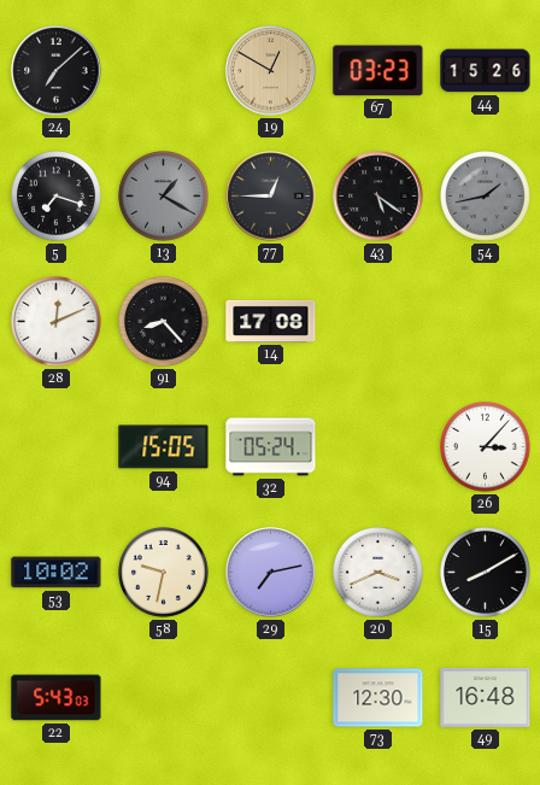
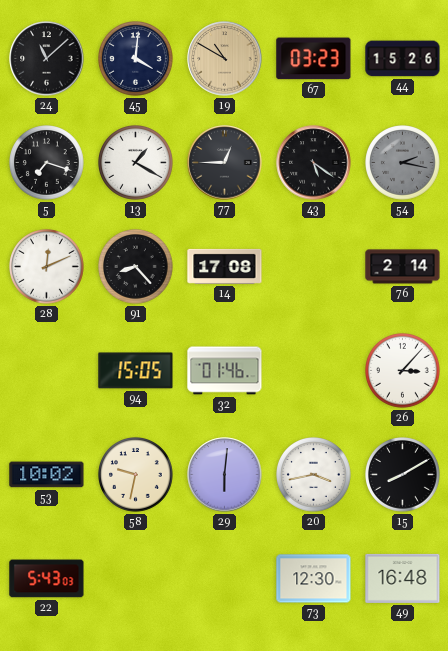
24: 7:08 -> 11:08 (47, 59)
45: none -> 4:01 (136, 59)
19: 12:50 -> 10:50 (225, 59)
13 dial: grey -> white (136, 163)
54: 1:43 -> 2:17 (403, 163)
76: none -> 2:14 (403, 267)
32: 05:24 -> 01:46 (225, 371)
29: 7:13 -> 6:01 (225, 475)
20: 3:41 -> 3:43 (314, 475)
